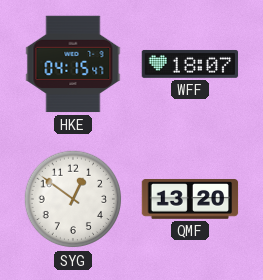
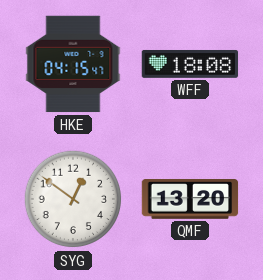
WFF: 18:07 -> 18:08 (190, 64)
